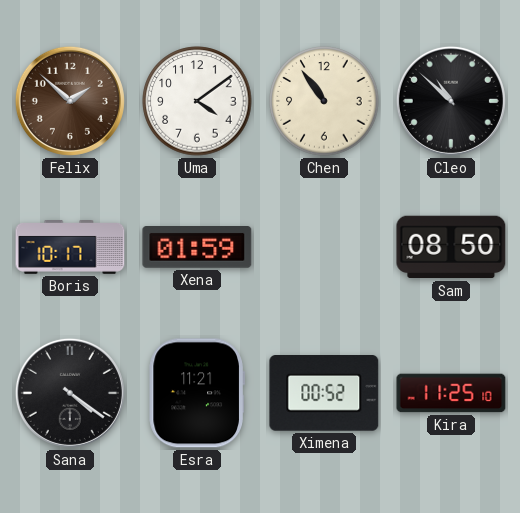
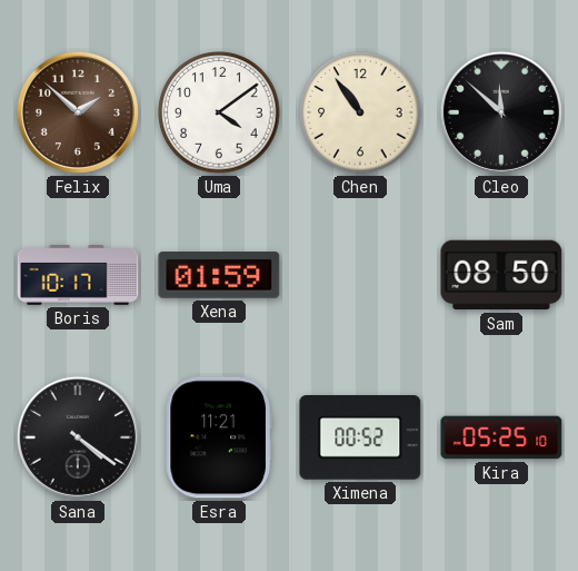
Cleo: 10:52 -> 11:52 (501, 112)
Kira: 11:25 -> 05:25 (501, 437)
